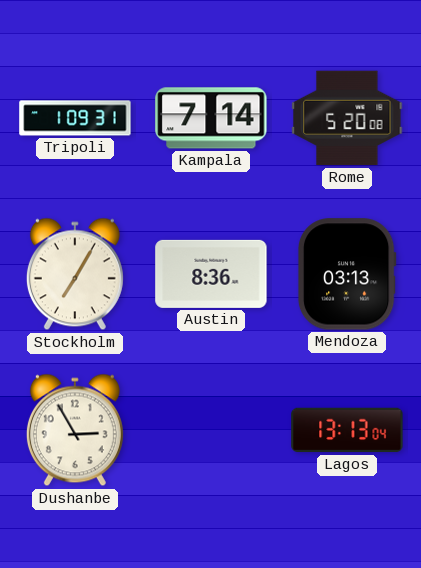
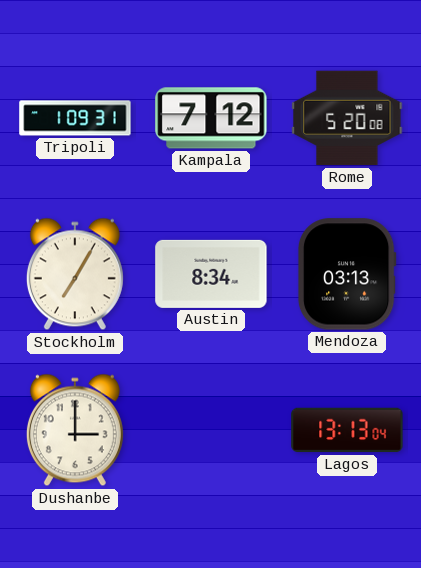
Kampala: 7:14 -> 7:12 (211, 118)
Austin: 8:36 -> 8:34 (211, 274)
Dushanbe: 2:55 -> 3:00 (75, 430)
